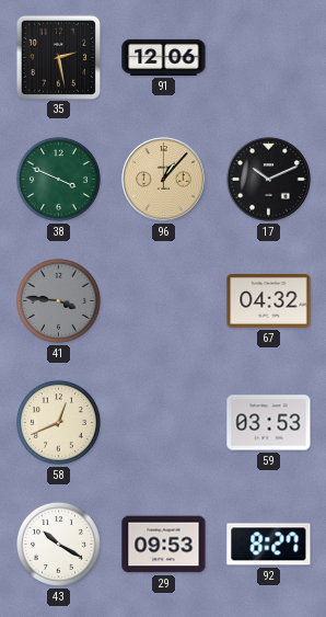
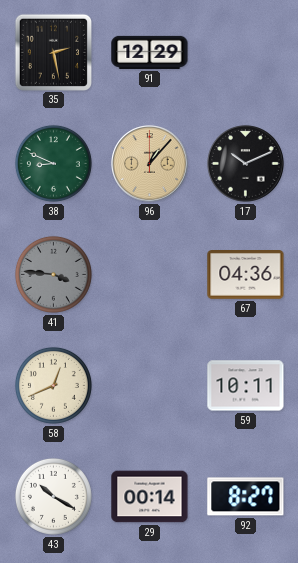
91: 12:06 -> 12:29 (150, 52)
38: 3:49 -> 8:49 (53, 163)
67: 04:32 -> 04:36 (246, 275)
59: 03:53 -> 10:11 (246, 386)
29: 09:53 -> 00:14 (150, 497)
